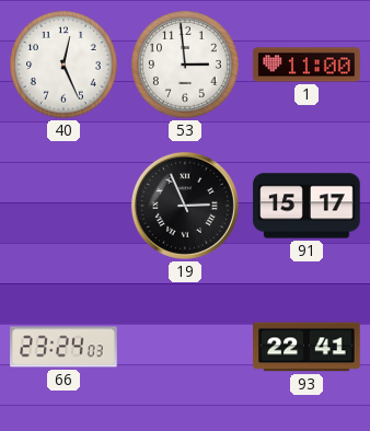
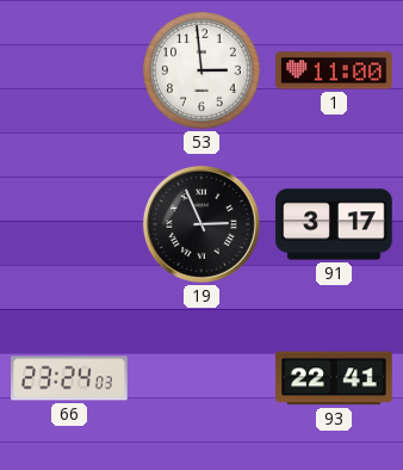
40: 12:26 -> none (65, 66)
91: 15:17 -> 3:17 (334, 224)
